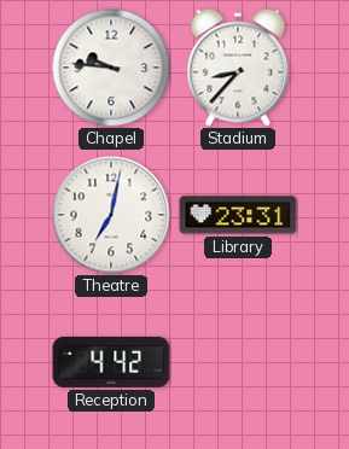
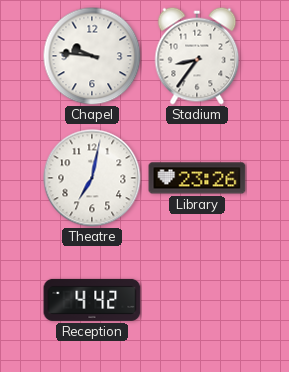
Stadium: 8:37 -> 8:36 (197, 56)
Library: 23:31 -> 23:26 (197, 178)
